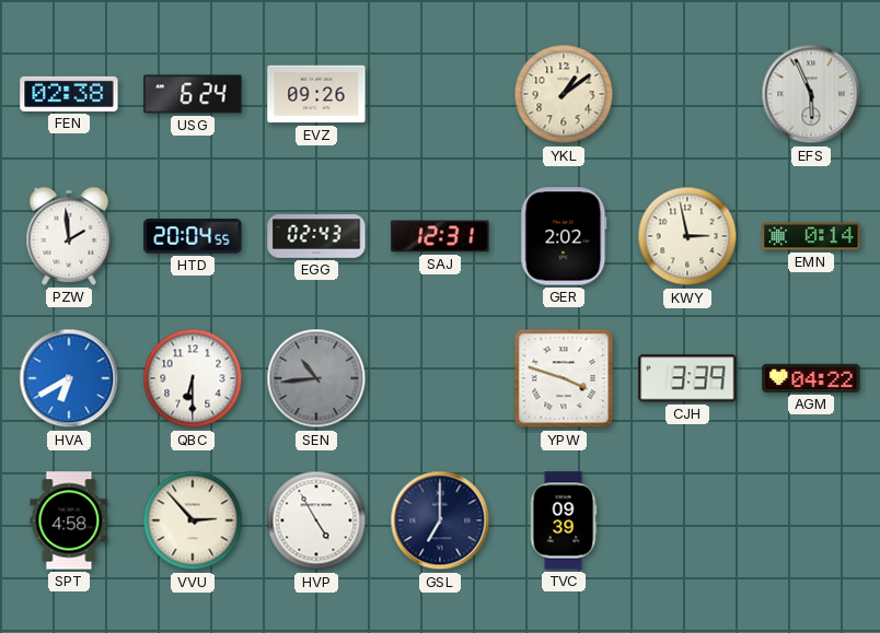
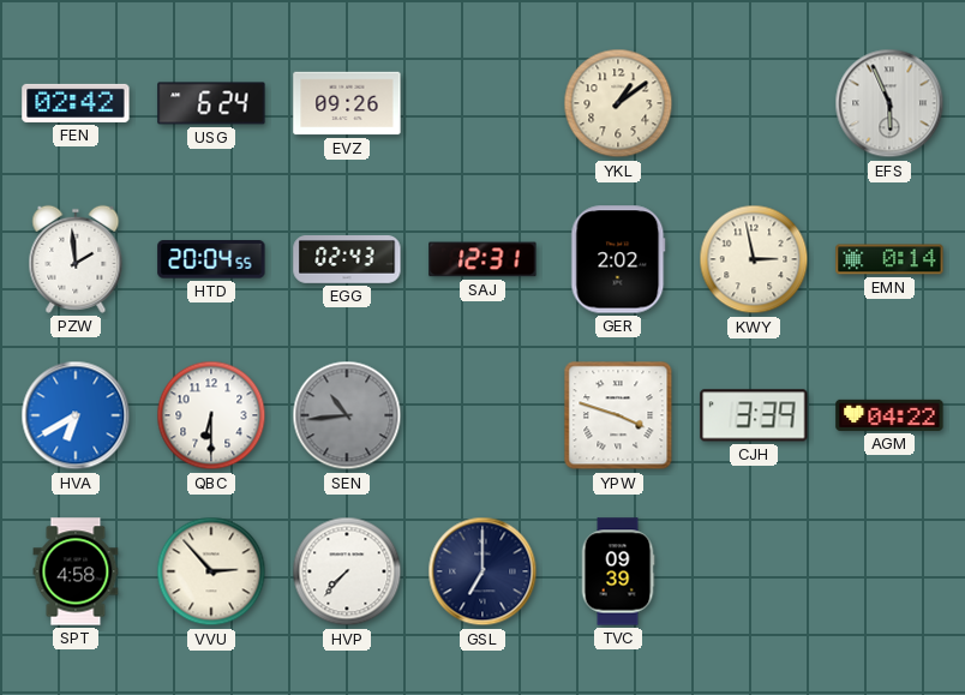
FEN: 02:38 -> 02:42 (76, 103)
HVP: 4:55 -> 7:37 (347, 571)
